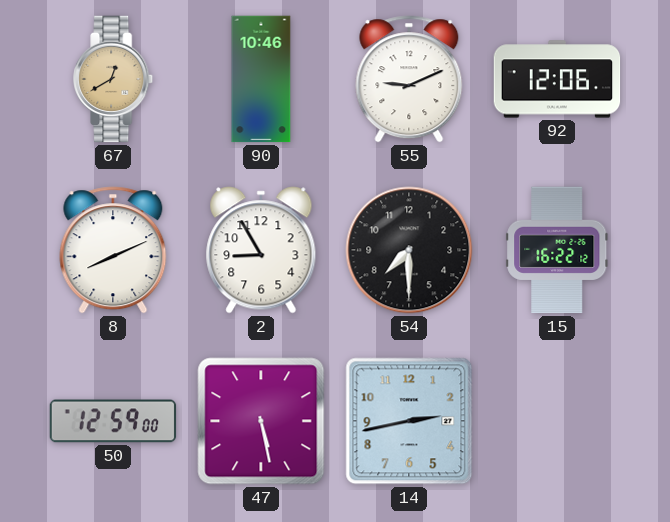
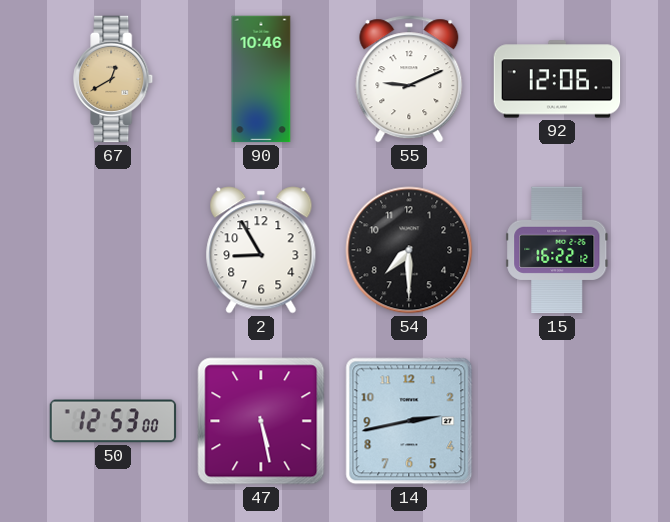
8: 8:11 -> none (113, 250)
50: 12:59 -> 12:53 (113, 421)
